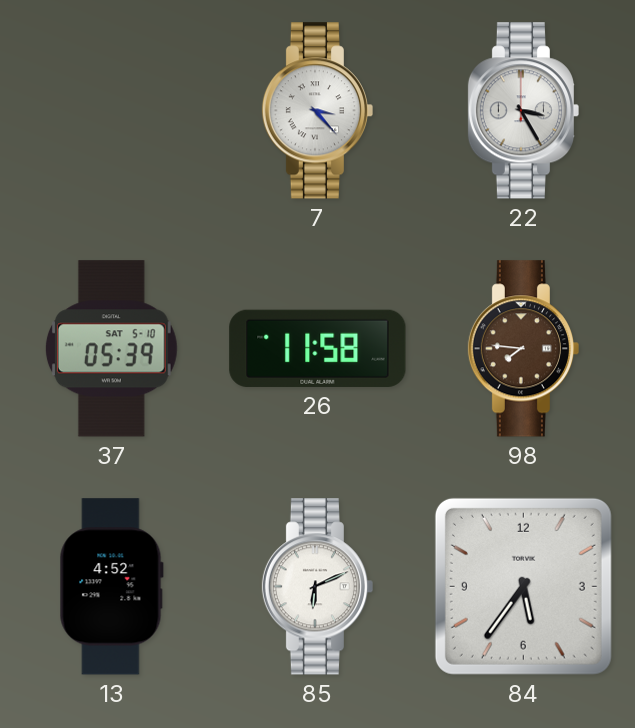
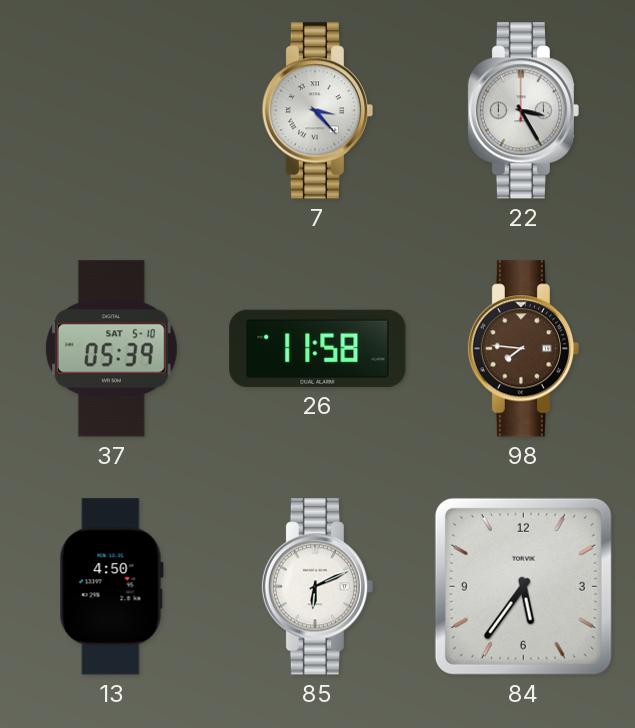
13: 4:52 -> 4:50 (111, 587)
